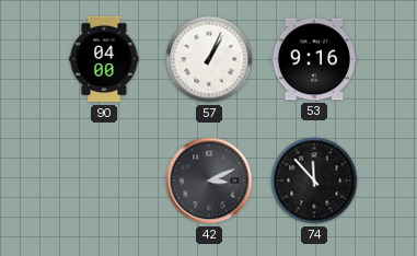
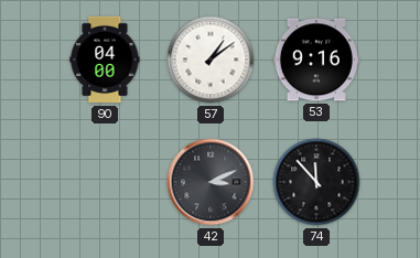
57: 1:04 -> 1:09 (211, 60)
